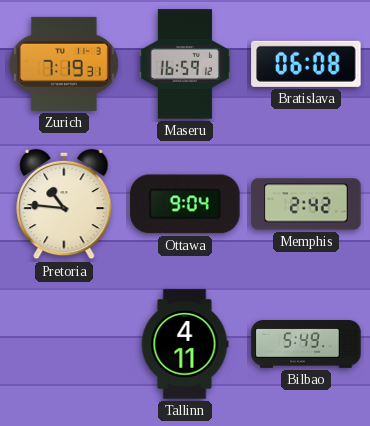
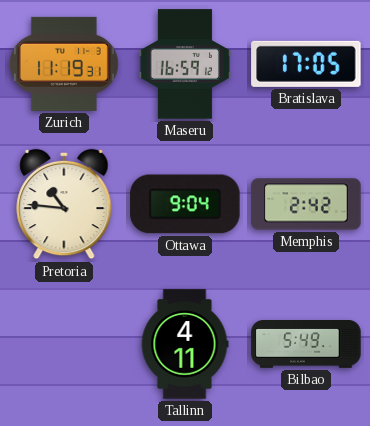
Zurich: 7:19 -> 11:19 (64, 64)
Bratislava: 06:08 -> 17:05 (306, 64)
